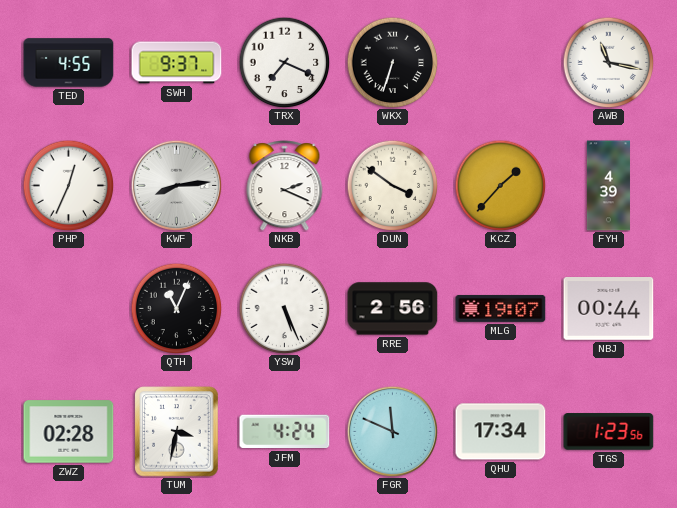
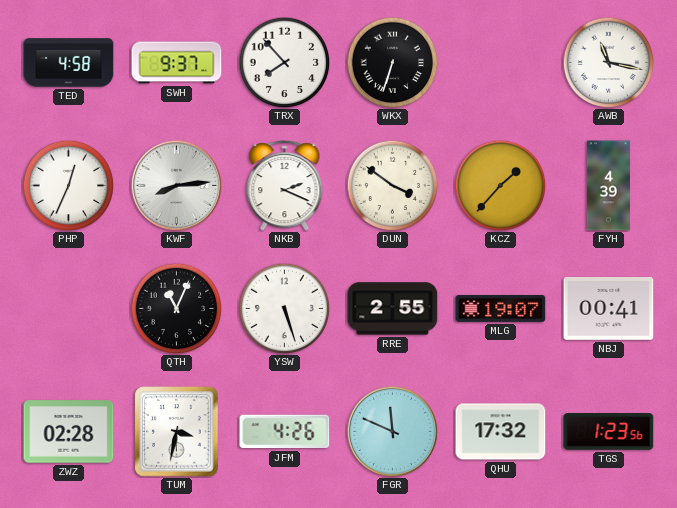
TED: 4:55 -> 4:58 (69, 63)
TRX: 7:19 -> 7:53 (284, 62)
YSW: 5:26 -> 5:27 (284, 308)
RRE: 2:56 -> 2:55 (393, 309)
NBJ: 00:44 -> 00:41 (609, 309)
JFM: 4:24 -> 4:26 (285, 432)
QHU: 17:34 -> 17:32 (501, 432)
